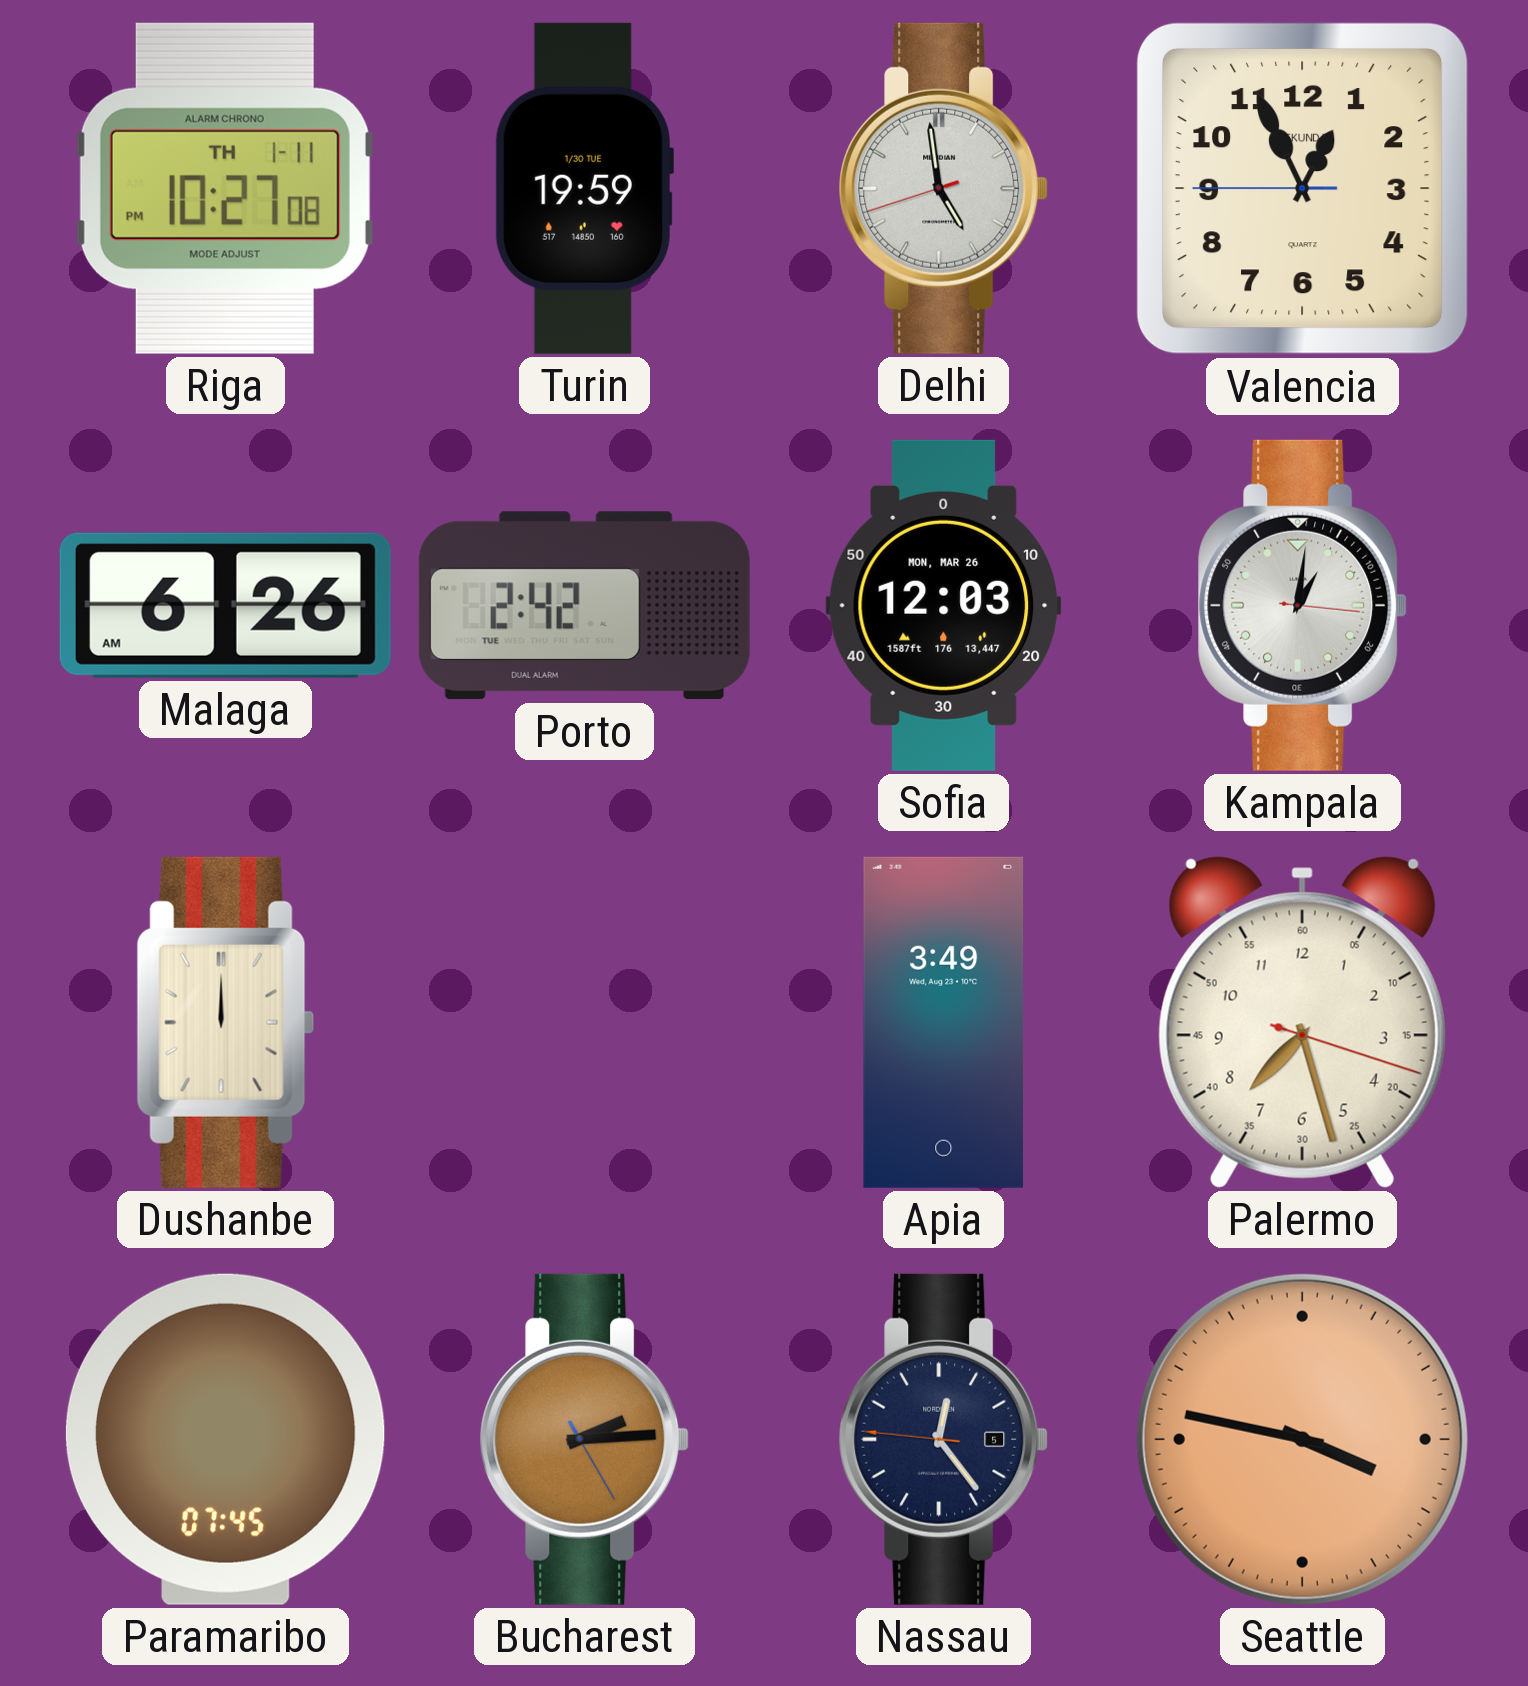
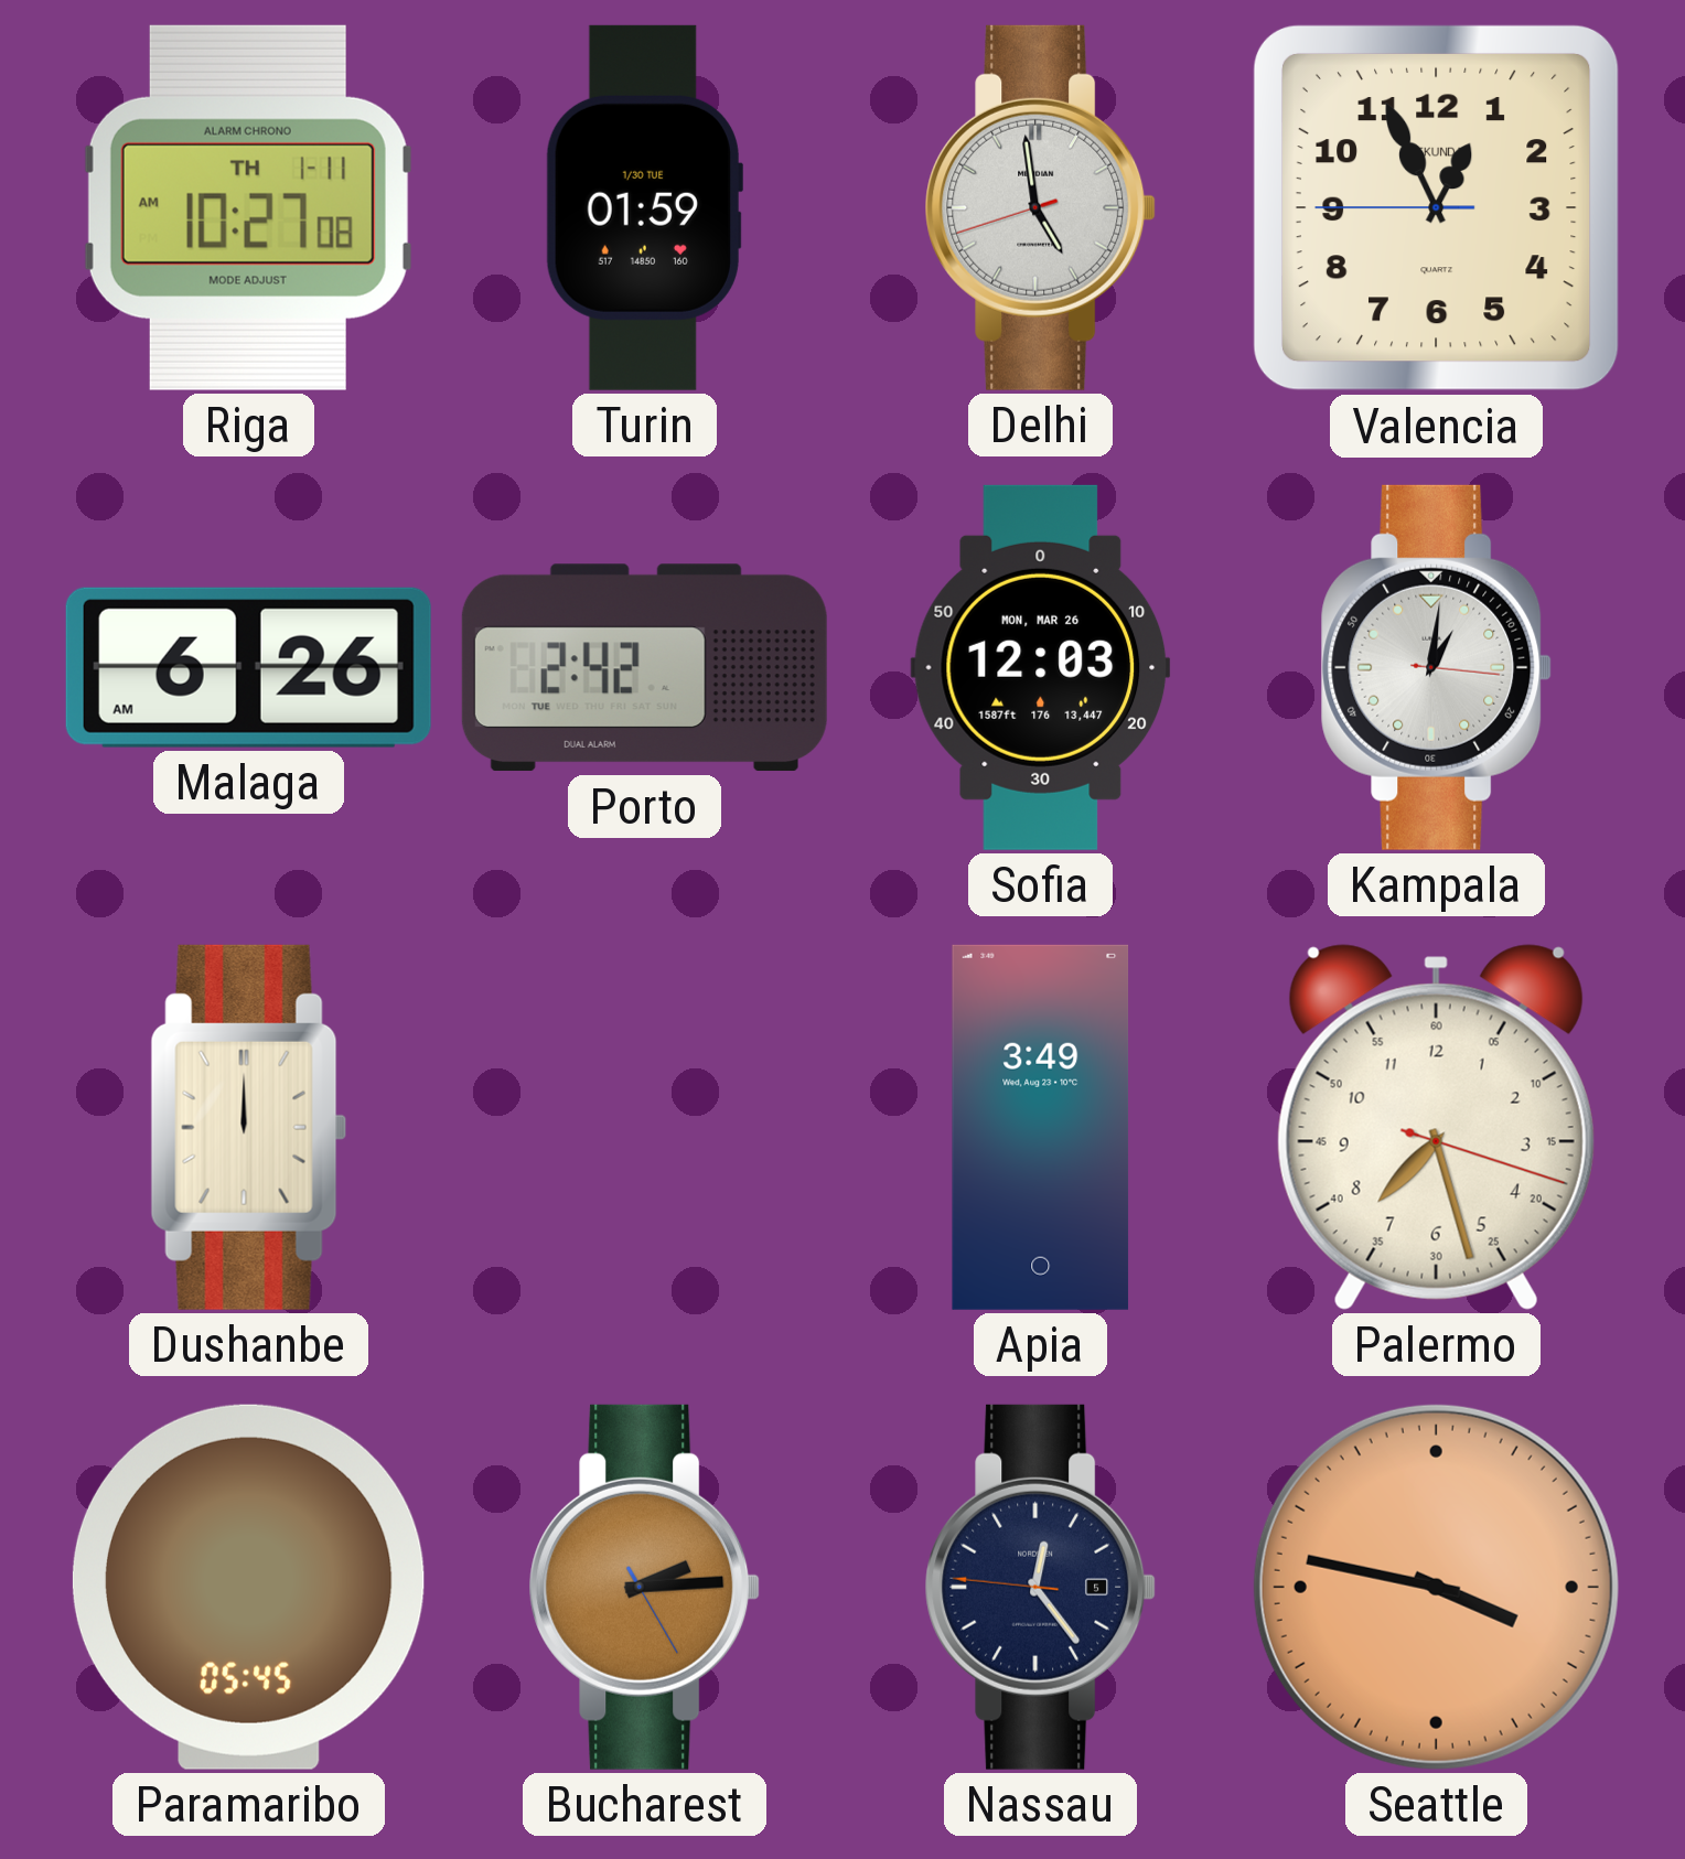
Riga: 10:27:08 PM -> 10:27:08 AM (248, 207)
Turin: 19:59 -> 01:59 (644, 207)
Paramaribo: 07:45 -> 05:45 (248, 1587)
